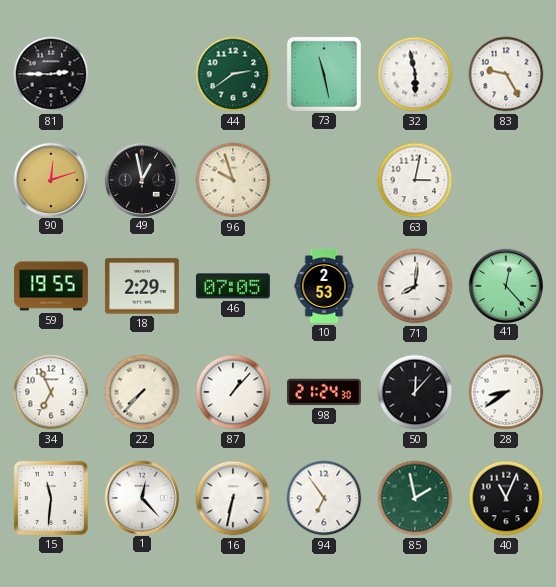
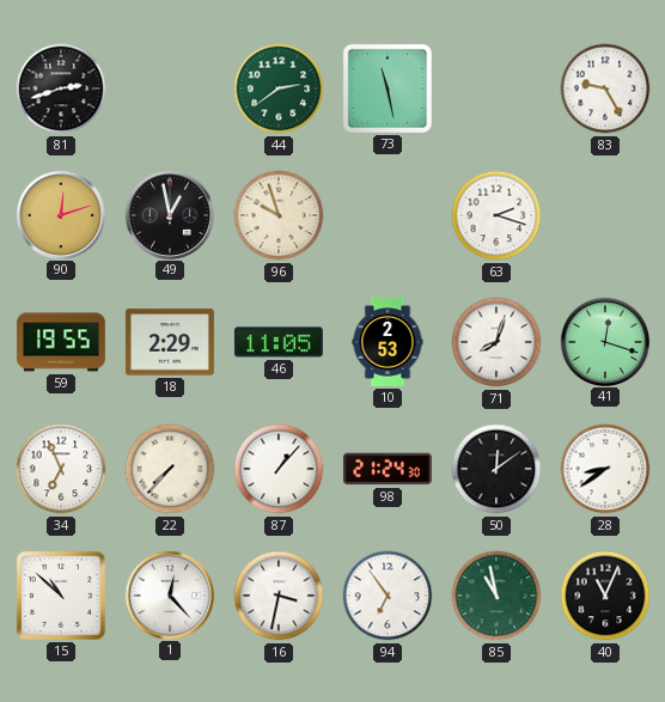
81: 2:45 -> 2:42 (61, 88)
32: 5:58 -> none (415, 74)
63: 3:02 -> 2:18 (496, 215)
46: 07:05 -> 11:05 (279, 342)
71: 8:01 -> 8:03 (496, 342)
41: 12:23 -> 12:18 (604, 341)
50: 12:07 -> 12:09 (496, 469)
15: 11:31 -> 10:52 (61, 596)
16: 6:32 -> 3:32 (279, 596)
85: 1:58 -> 10:58 (496, 596)
